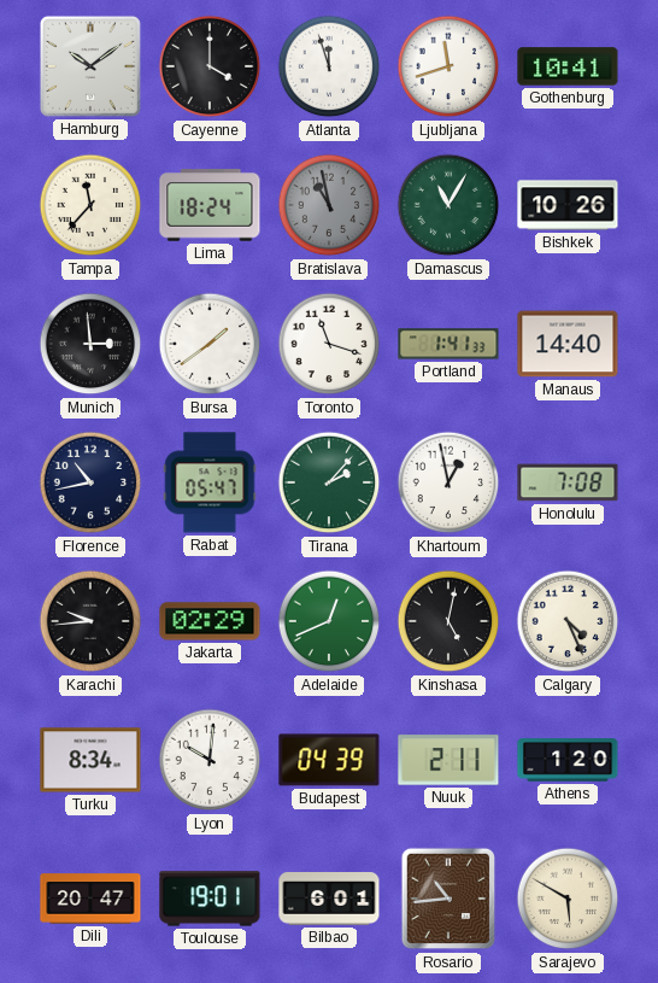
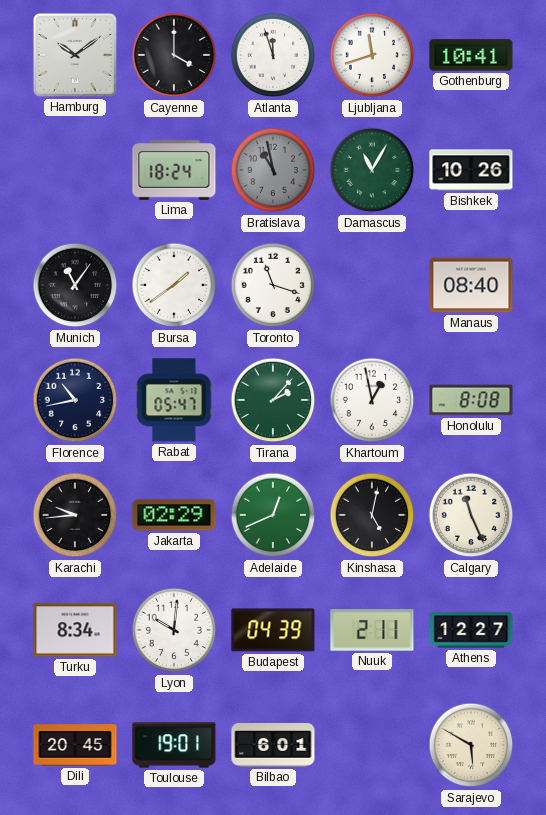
Tampa: 11:37 -> none (90, 205)
Munich: 2:59 -> 11:06 (75, 285)
Portland: 1:41 -> none (448, 344)
Manaus: 14:40 -> 08:40 (471, 285)
Honolulu: 7:08 -> 8:08 (471, 400)
Calgary: 4:26 -> 11:26 (471, 515)
Athens: 1:20 -> 12:27 (471, 630)
Dili: 20:47 -> 20:45 (75, 745)
Rosario: 10:44 -> none (448, 899)
